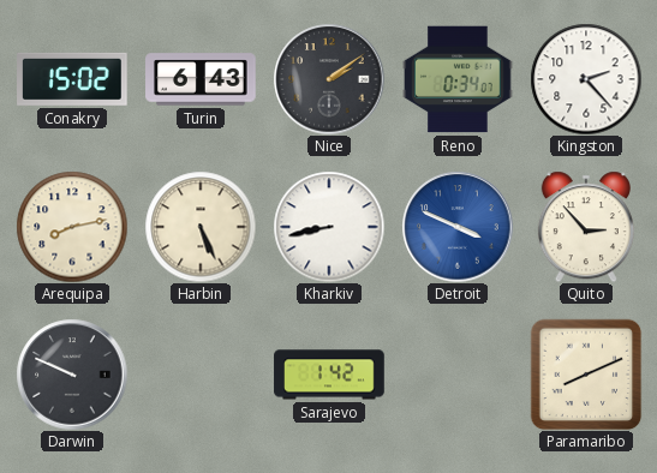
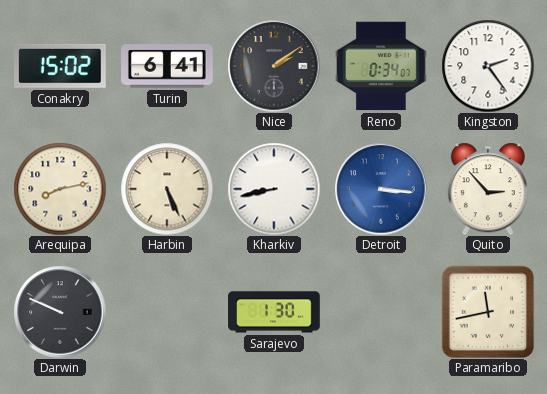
Turin: 6:43 -> 6:41 (167, 66)
Kingston: 2:23 -> 2:24 (488, 66)
Detroit: 3:49 -> 3:16 (381, 189)
Sarajevo: 1:42 -> 1:30 (274, 312)
Paramaribo: 8:11 -> 11:43 (488, 312)
